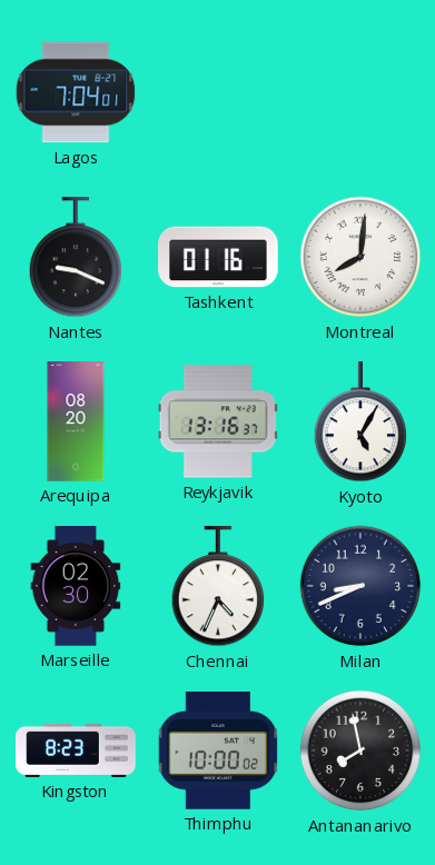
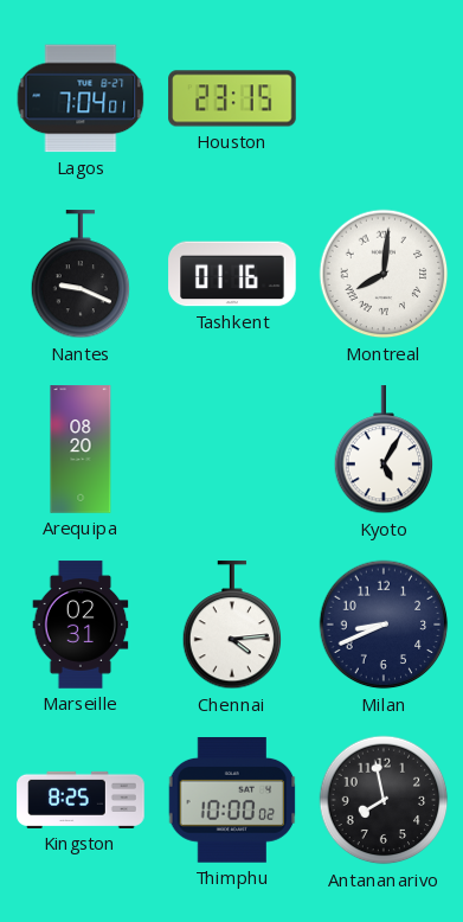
Houston: none -> 23:15 (232, 98)
Reykjavik: 13:16 -> none (218, 421)
Marseille: 02:30 -> 02:31 (81, 625)
Chennai: 4:34 -> 4:14 (232, 626)
Kingston: 8:23 -> 8:25 (81, 800)
